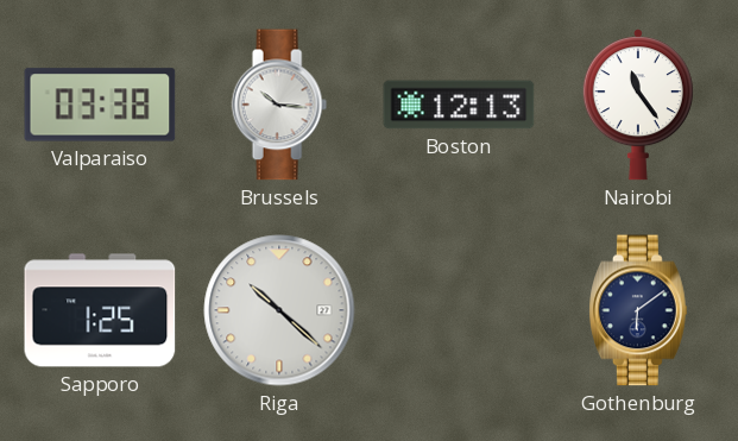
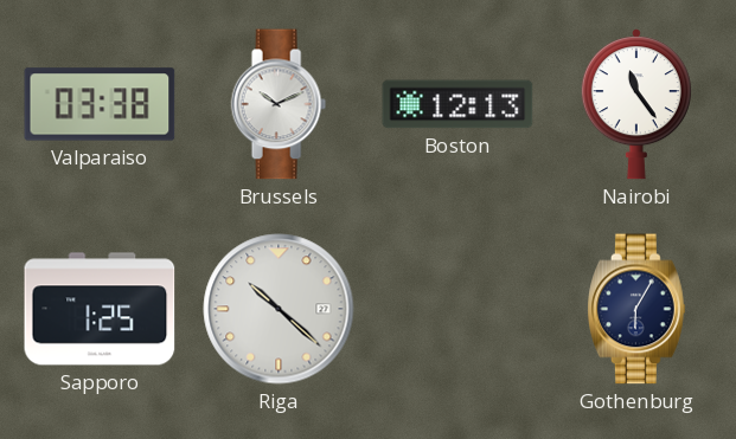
Brussels: 10:16 -> 10:11 (279, 104)
Gothenburg: 6:09 -> 6:05 (638, 309)
